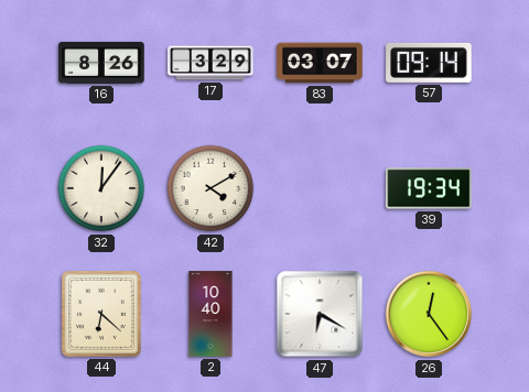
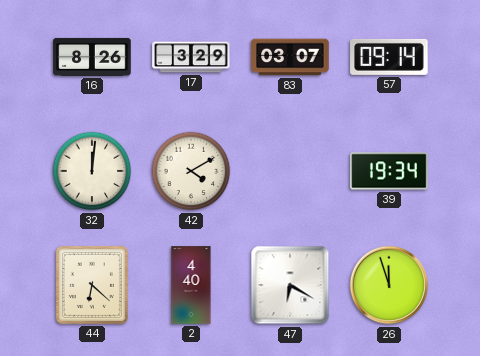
32: 12:06 -> 12:01 (92, 171)
2: 10:40 -> 4:40 (191, 285)
26: 12:24 -> 11:57 (389, 285)
